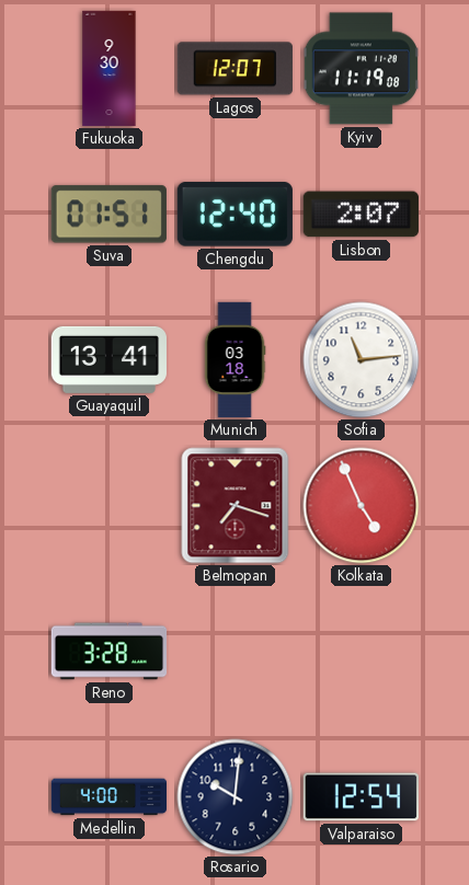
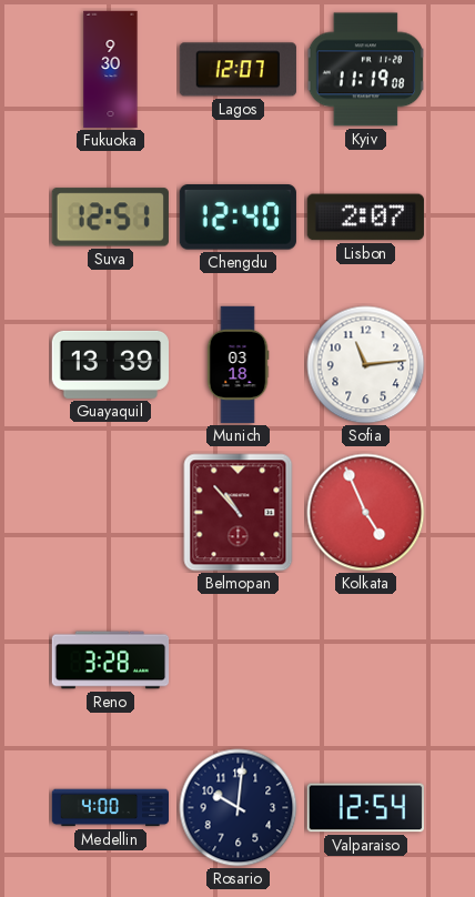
Suva: 01:51 -> 12:51 (110, 218)
Guayaquil: 13:41 -> 13:39 (110, 364)
Belmopan: 7:18 -> 10:53 (239, 513)
